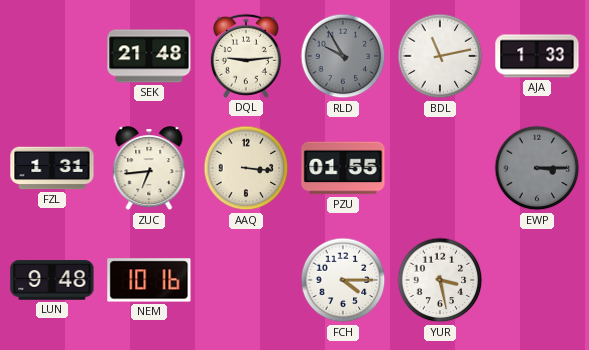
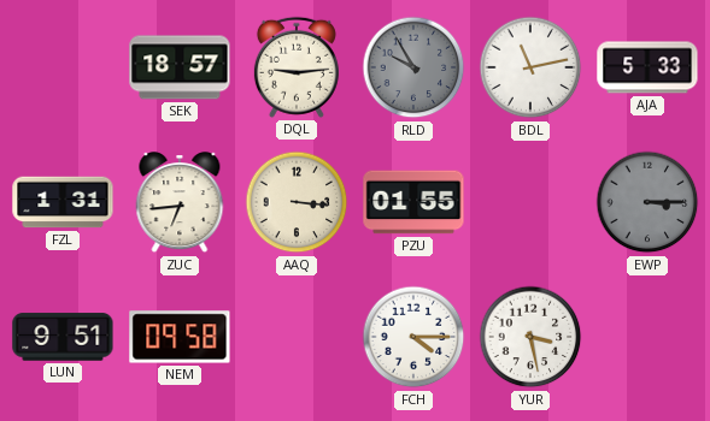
SEK: 21:48 -> 18:57 (180, 67)
AJA: 1:33 -> 5:33 (647, 67)
LUN: 9:48 -> 9:51 (63, 337)
NEM: 10:16 -> 09:58 (180, 337)
